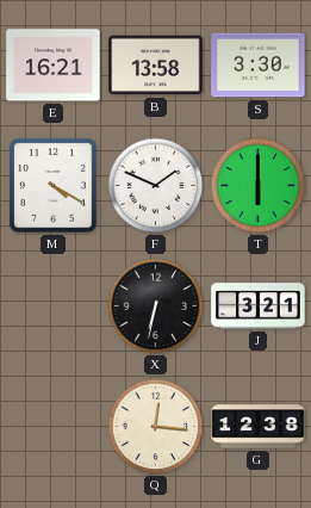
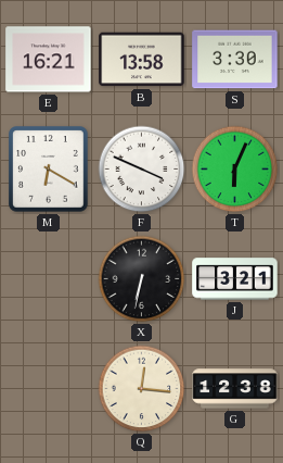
M: 4:20 -> 6:20 (49, 170)
F: 1:49 -> 3:49 (142, 170)
T: 6:00 -> 6:04 (235, 170)
